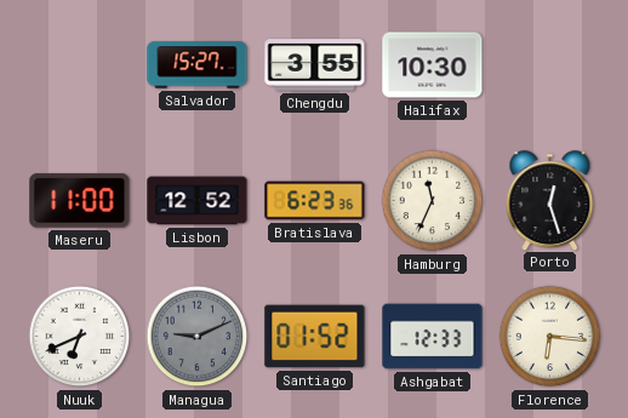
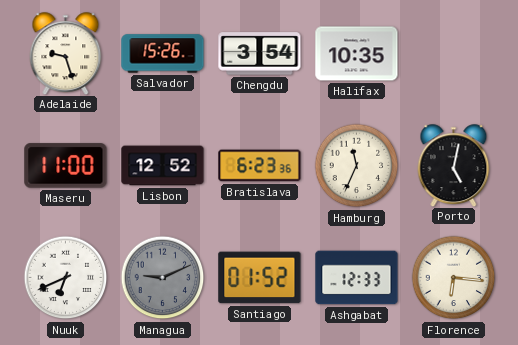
Adelaide: none -> 9:27 (66, 53)
Salvador: 15:27 -> 15:26 (163, 54)
Chengdu: 3:55 -> 3:54 (260, 54)
Halifax: 10:30 -> 10:35 (357, 54)
Porto: 12:27 -> 5:02 (454, 165)
